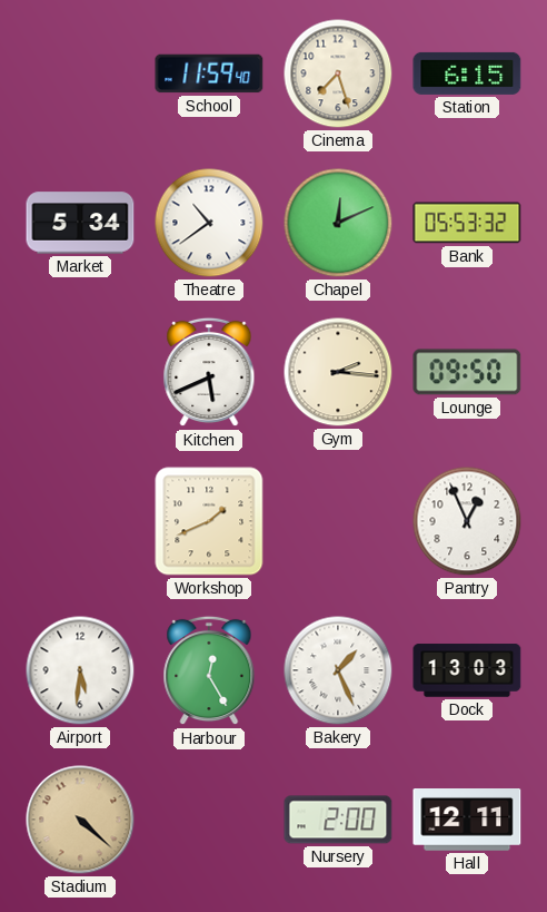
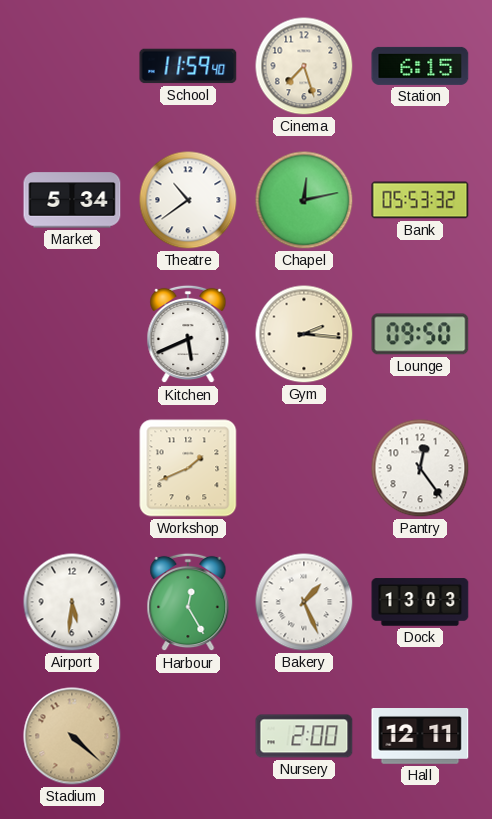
Chapel: 12:11 -> 12:13 (304, 200)
Pantry: 12:56 -> 12:24 (420, 468)
